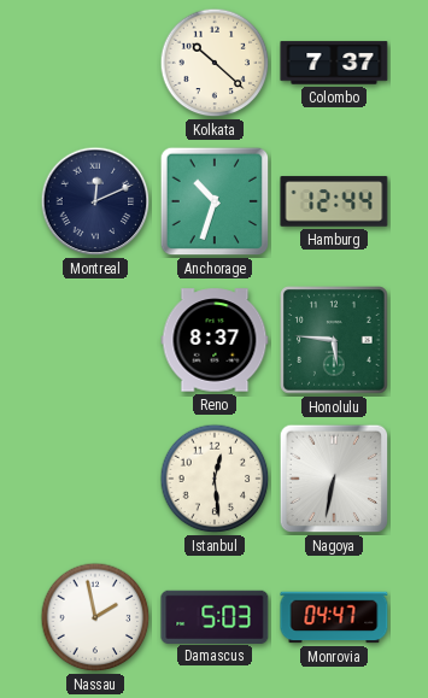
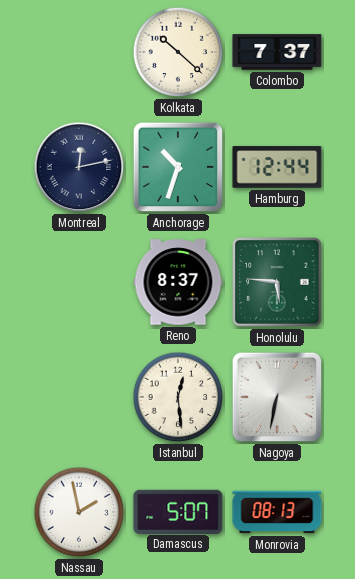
Montreal: 12:11 -> 12:13 (79, 167)
Damascus: 5:03 -> 5:07 (178, 511)
Monrovia: 04:47 -> 08:13 (277, 512)
